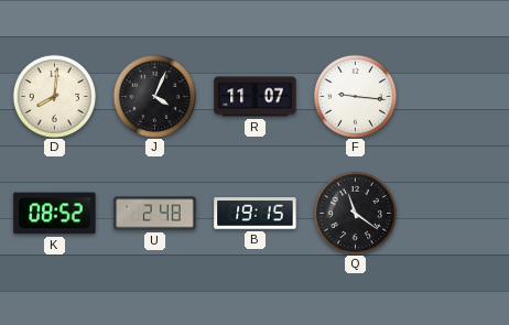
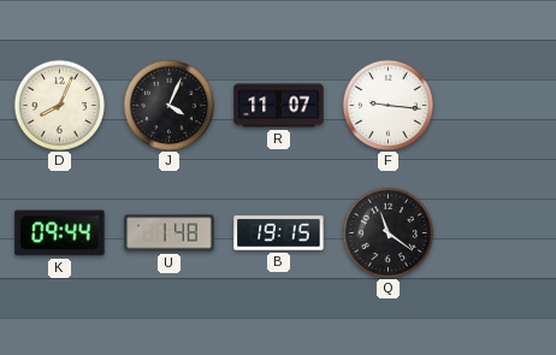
D: 8:01 -> 8:04 (59, 105)
K: 08:52 -> 09:44 (60, 233)
U: 2:48 -> 1:48 (170, 233)
